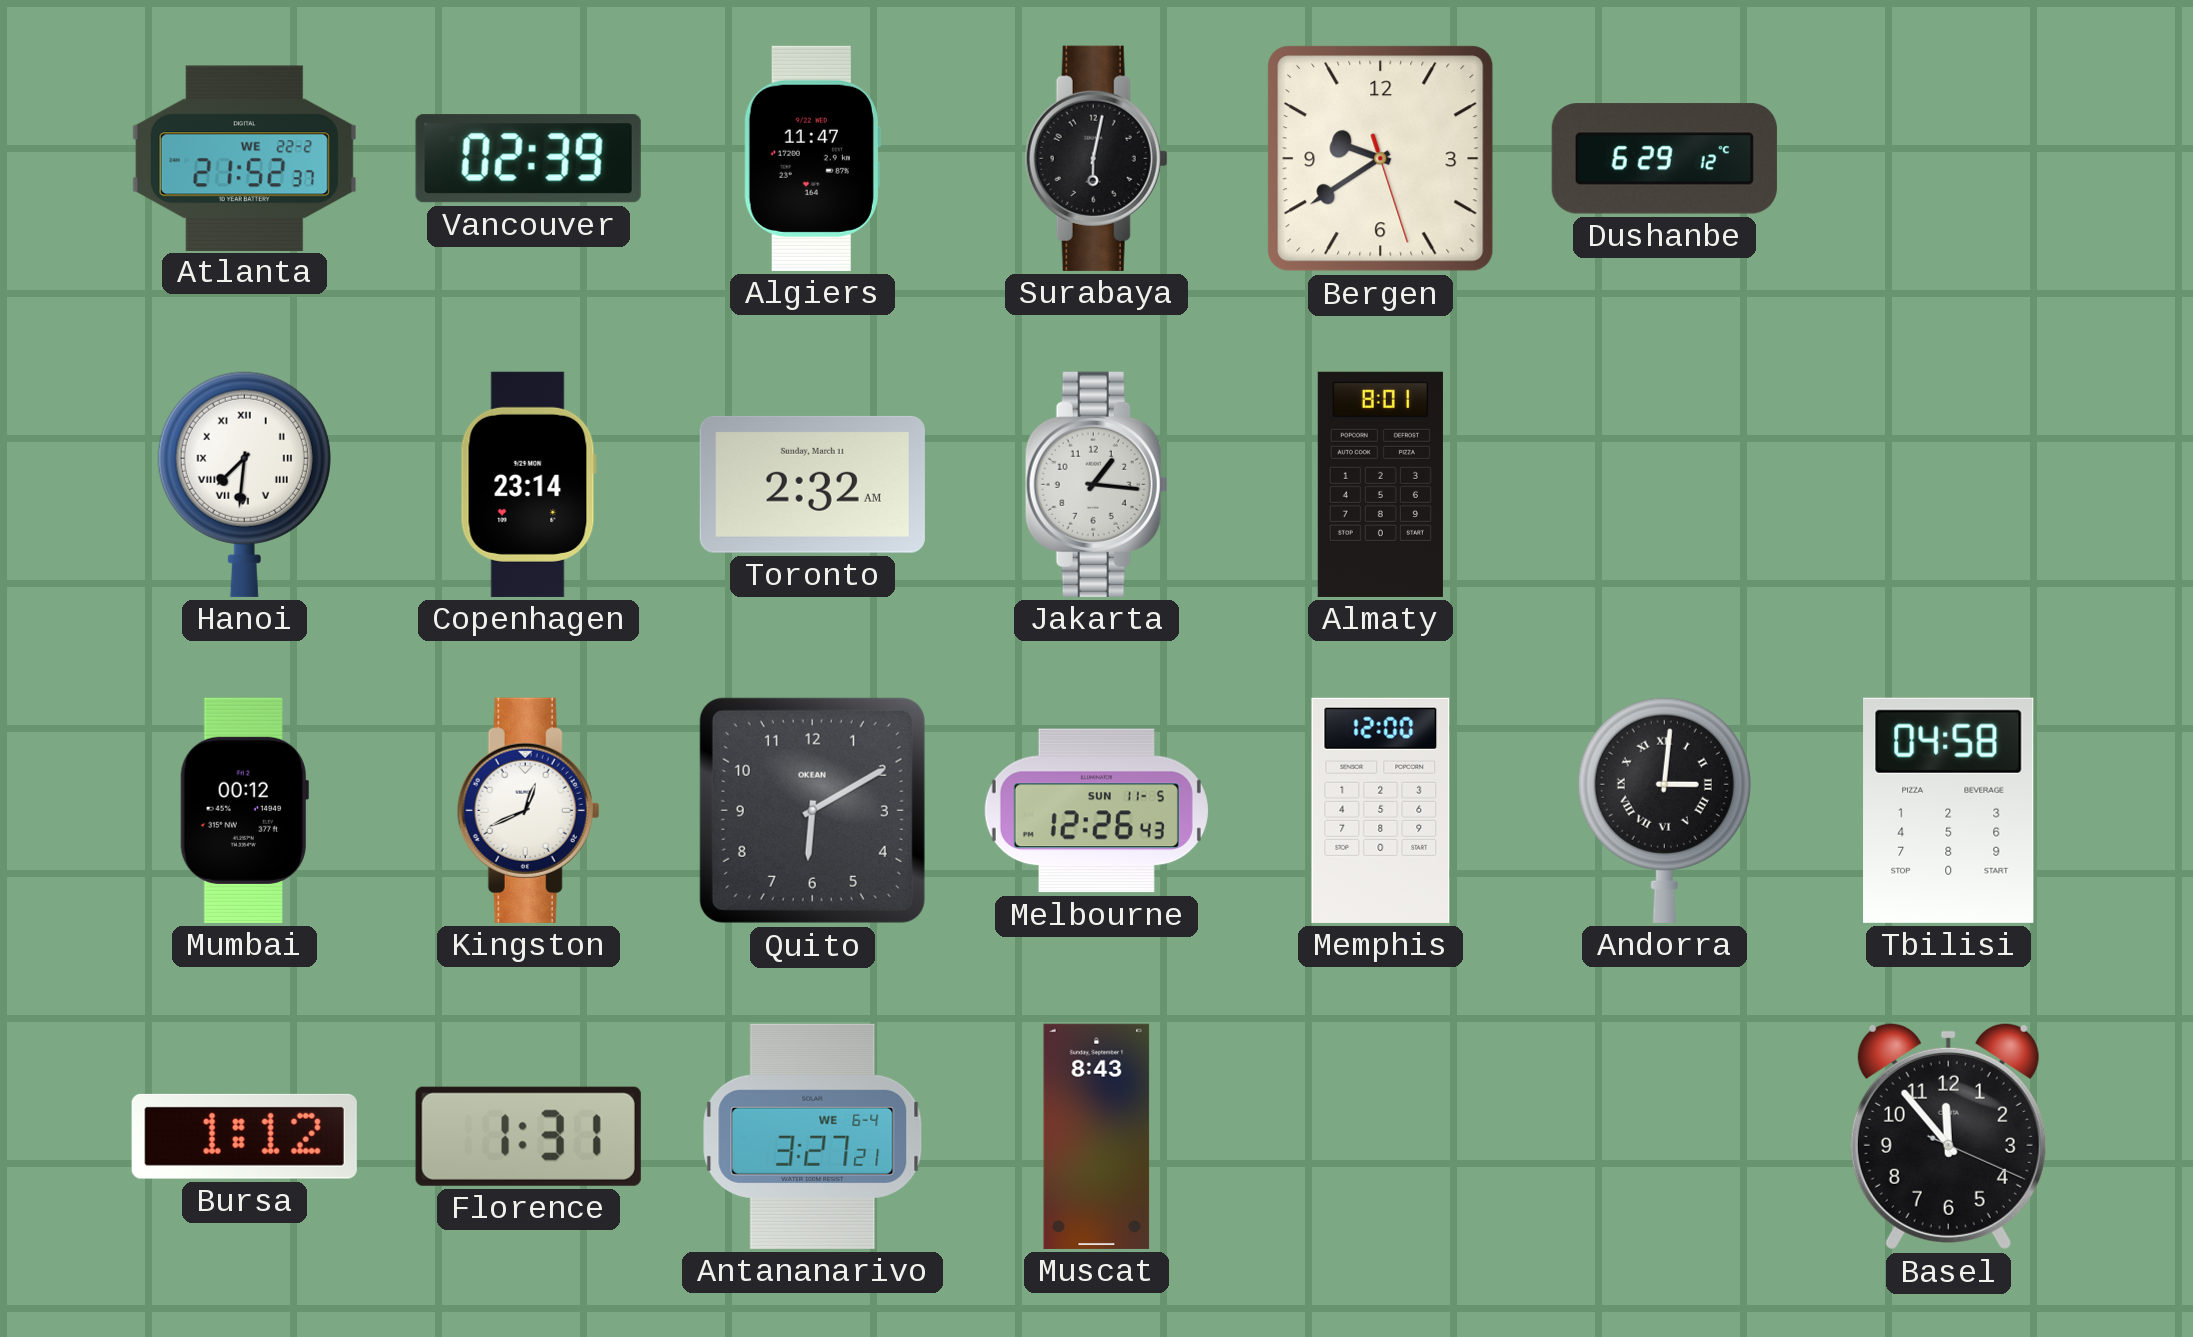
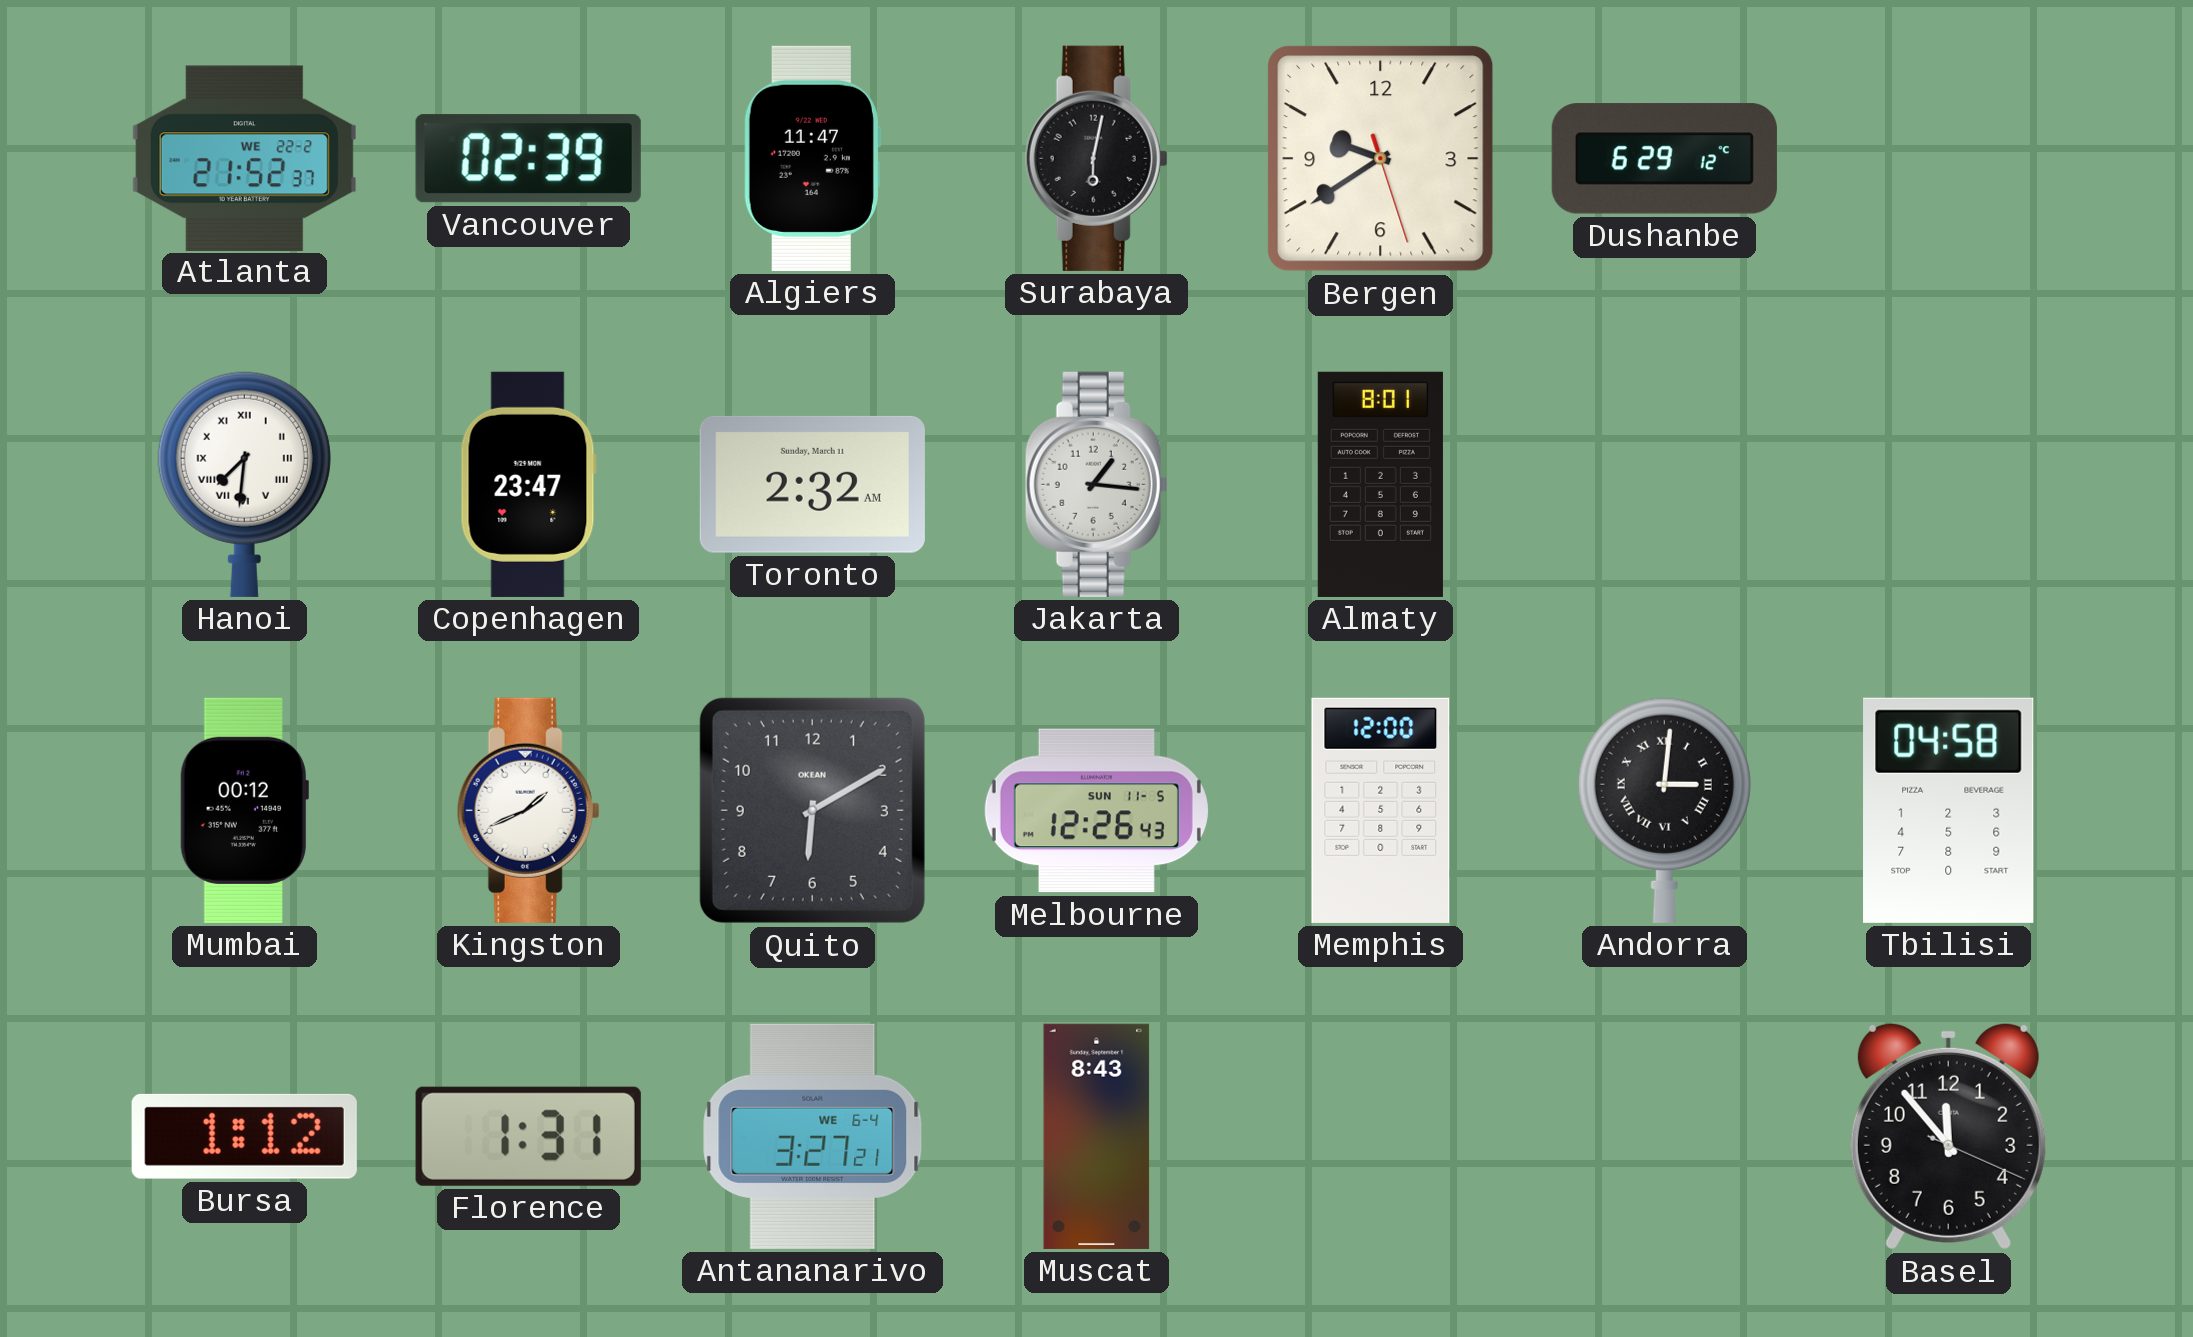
Copenhagen: 23:14 -> 23:47 (528, 484)
Kingston: 12:41 -> 1:41 (528, 810)
